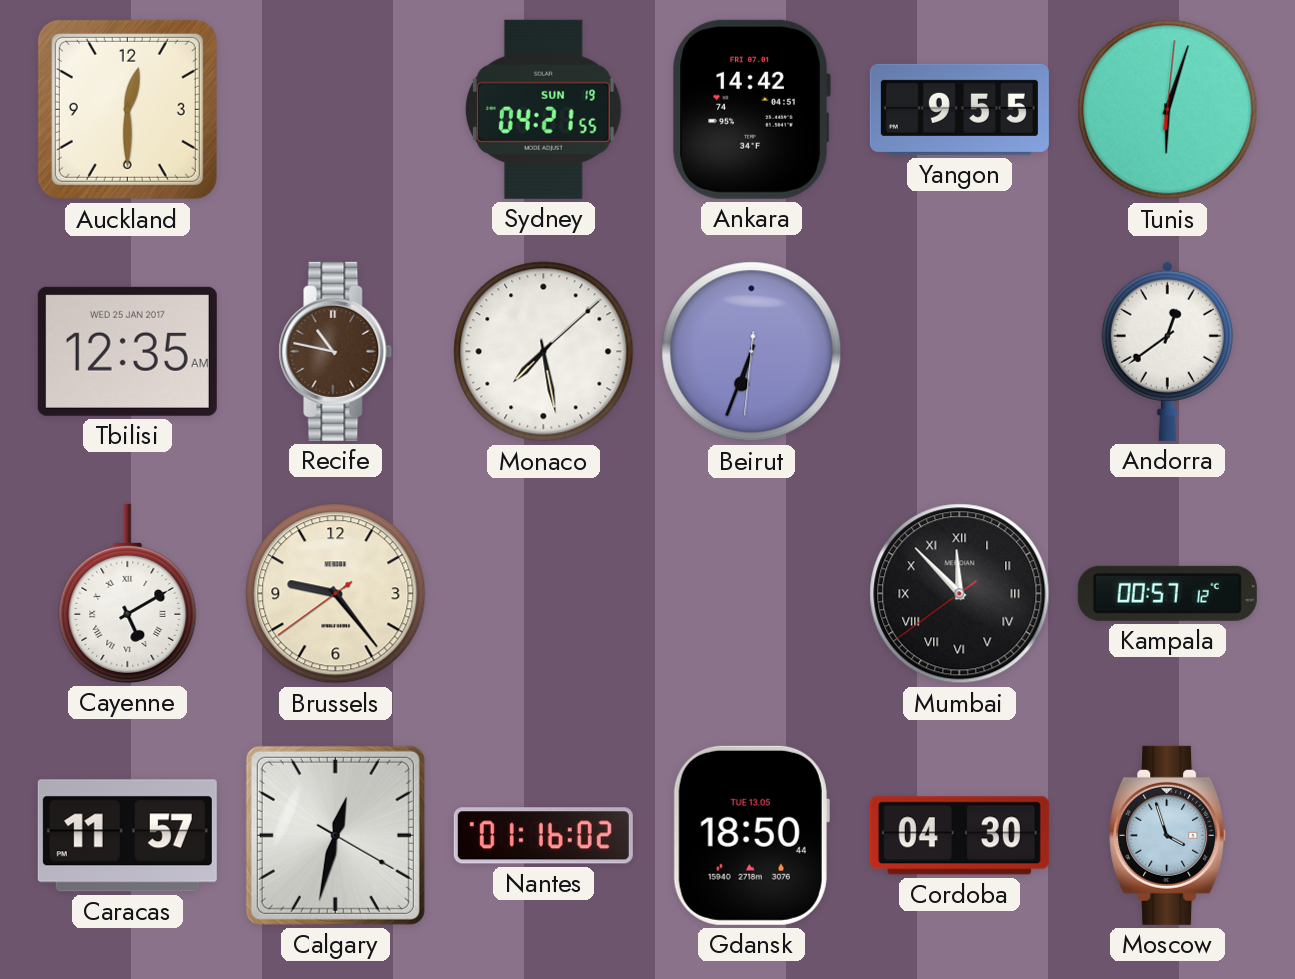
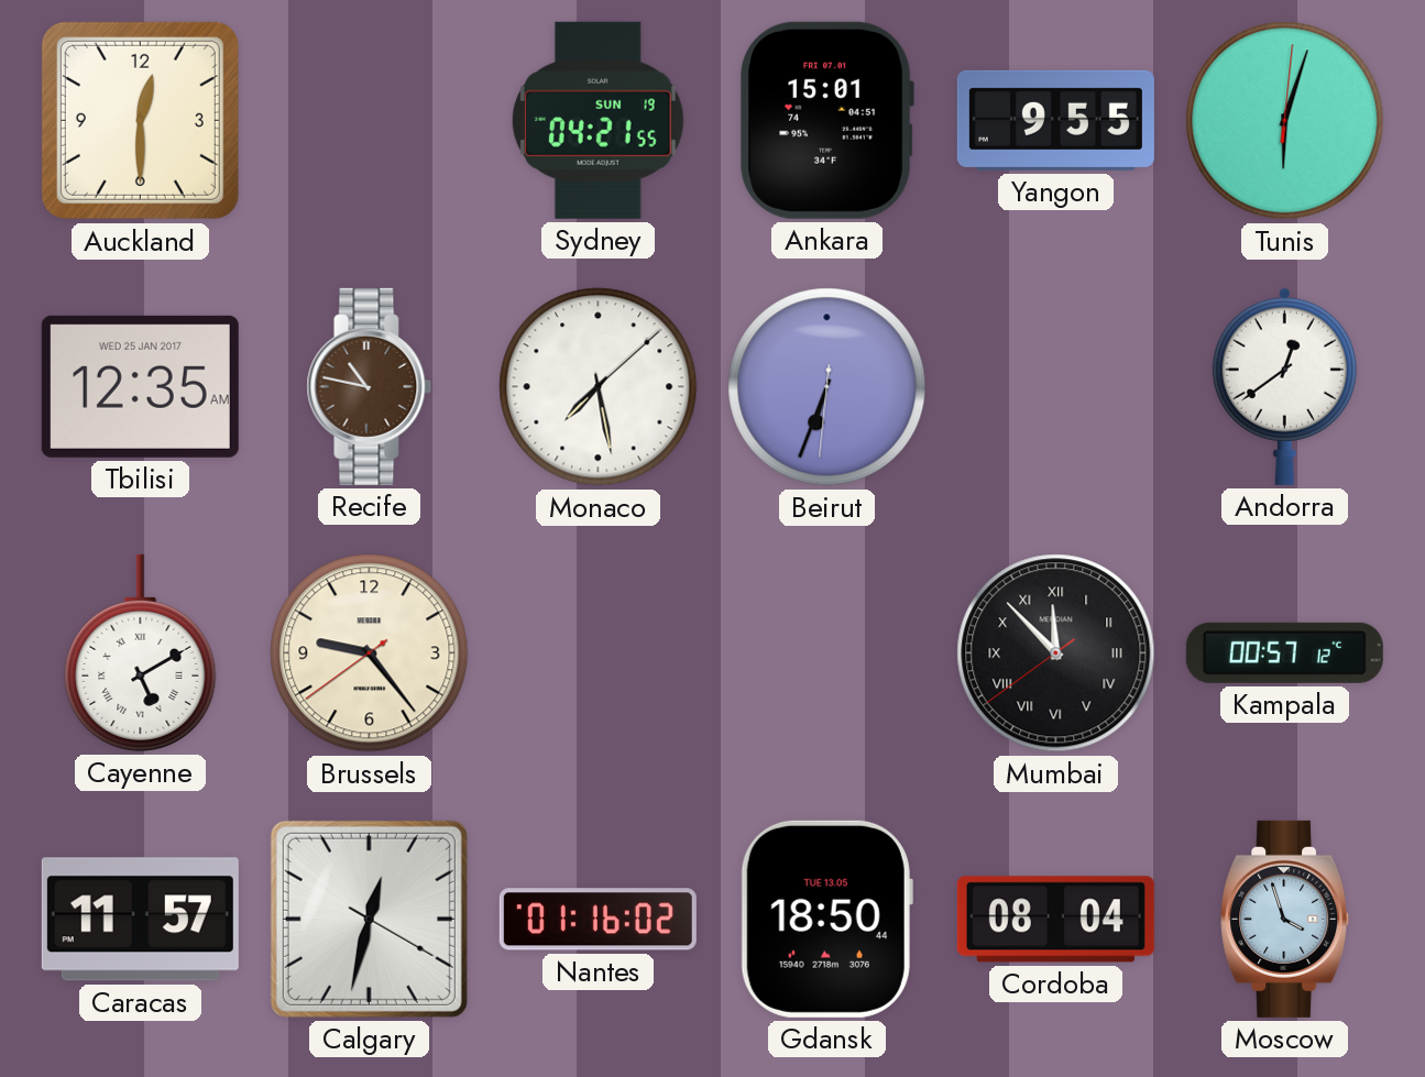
Ankara: 14:42 -> 15:01 (826, 120)
Cordoba: 04:30 -> 08:04 (1055, 920)
